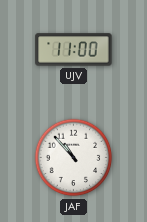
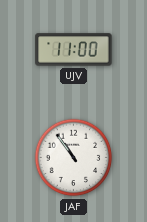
JAF: 10:53 -> 10:54 (74, 158)
